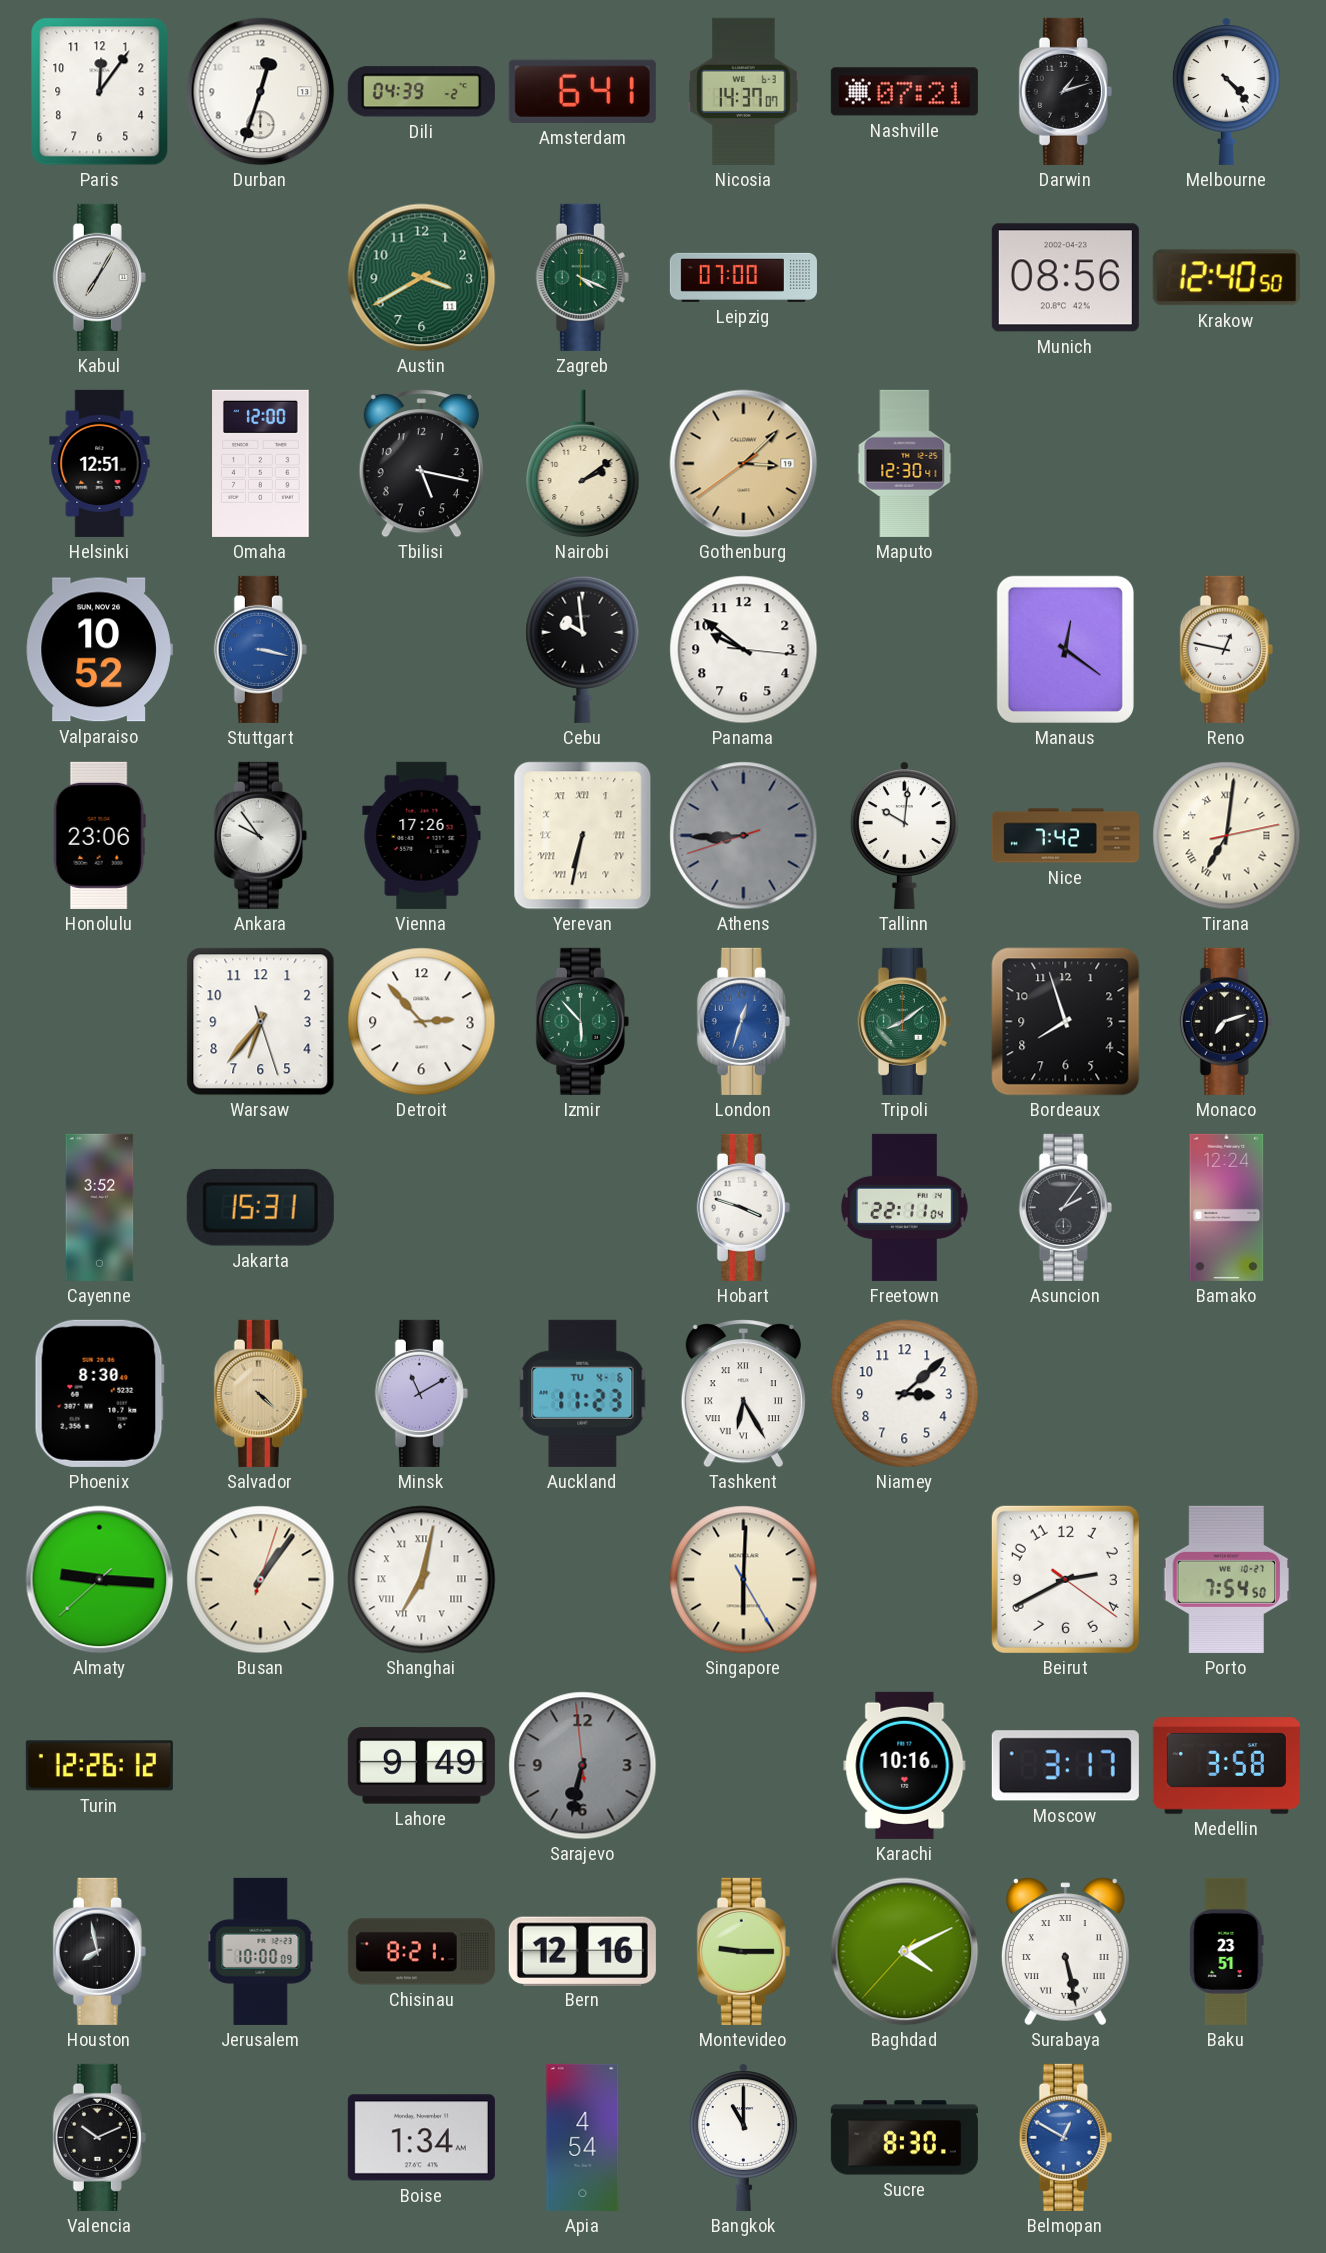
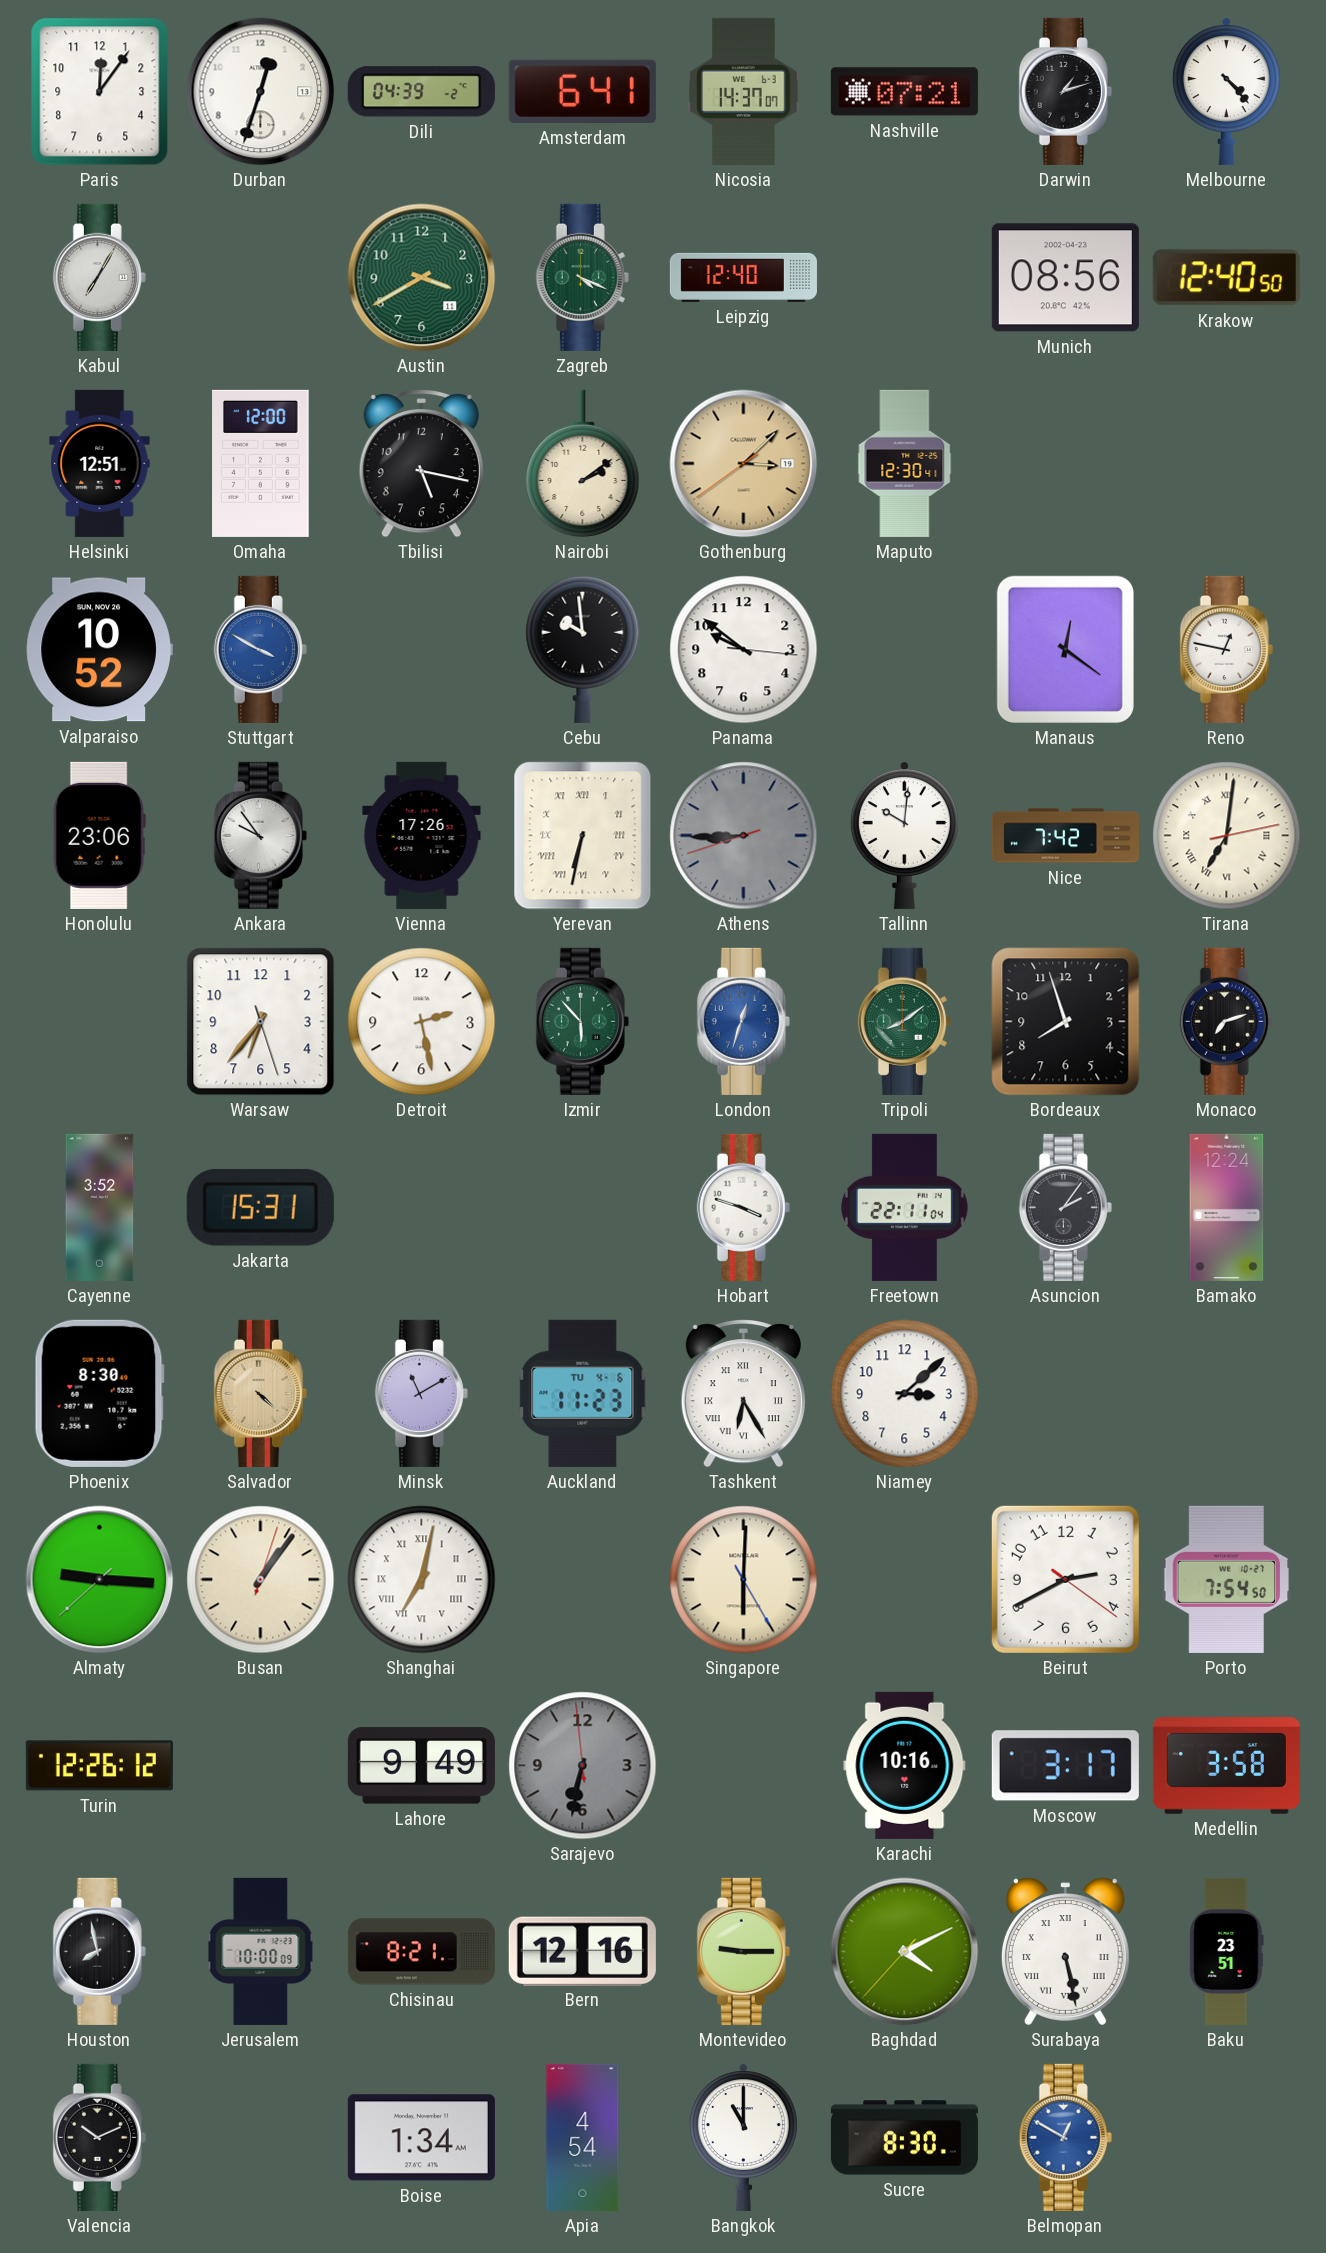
Leipzig: 07:00 -> 12:40 (743, 277)
Stuttgart: 3:17 -> 3:50 (260, 649)
Detroit: 2:53 -> 2:28 (422, 1022)
